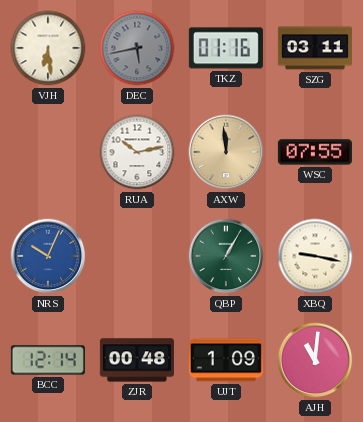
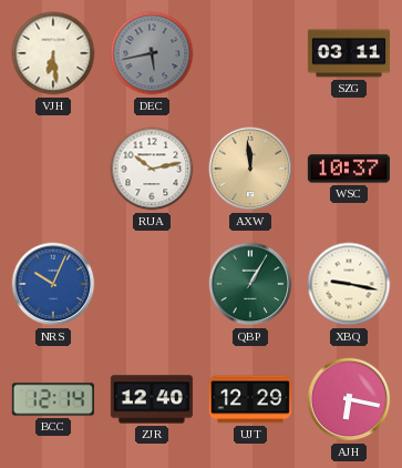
TKZ: 01:16 -> none (226, 48)
WSC: 07:55 -> 10:37 (349, 169)
ZJR: 00:48 -> 12:40 (152, 399)
UJT: 1:09 -> 12:29 (250, 399)
AJH: 11:01 -> 6:17 (349, 399)
